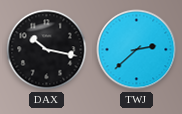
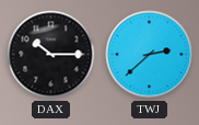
DAX: 10:17 -> 10:15 (51, 55)
